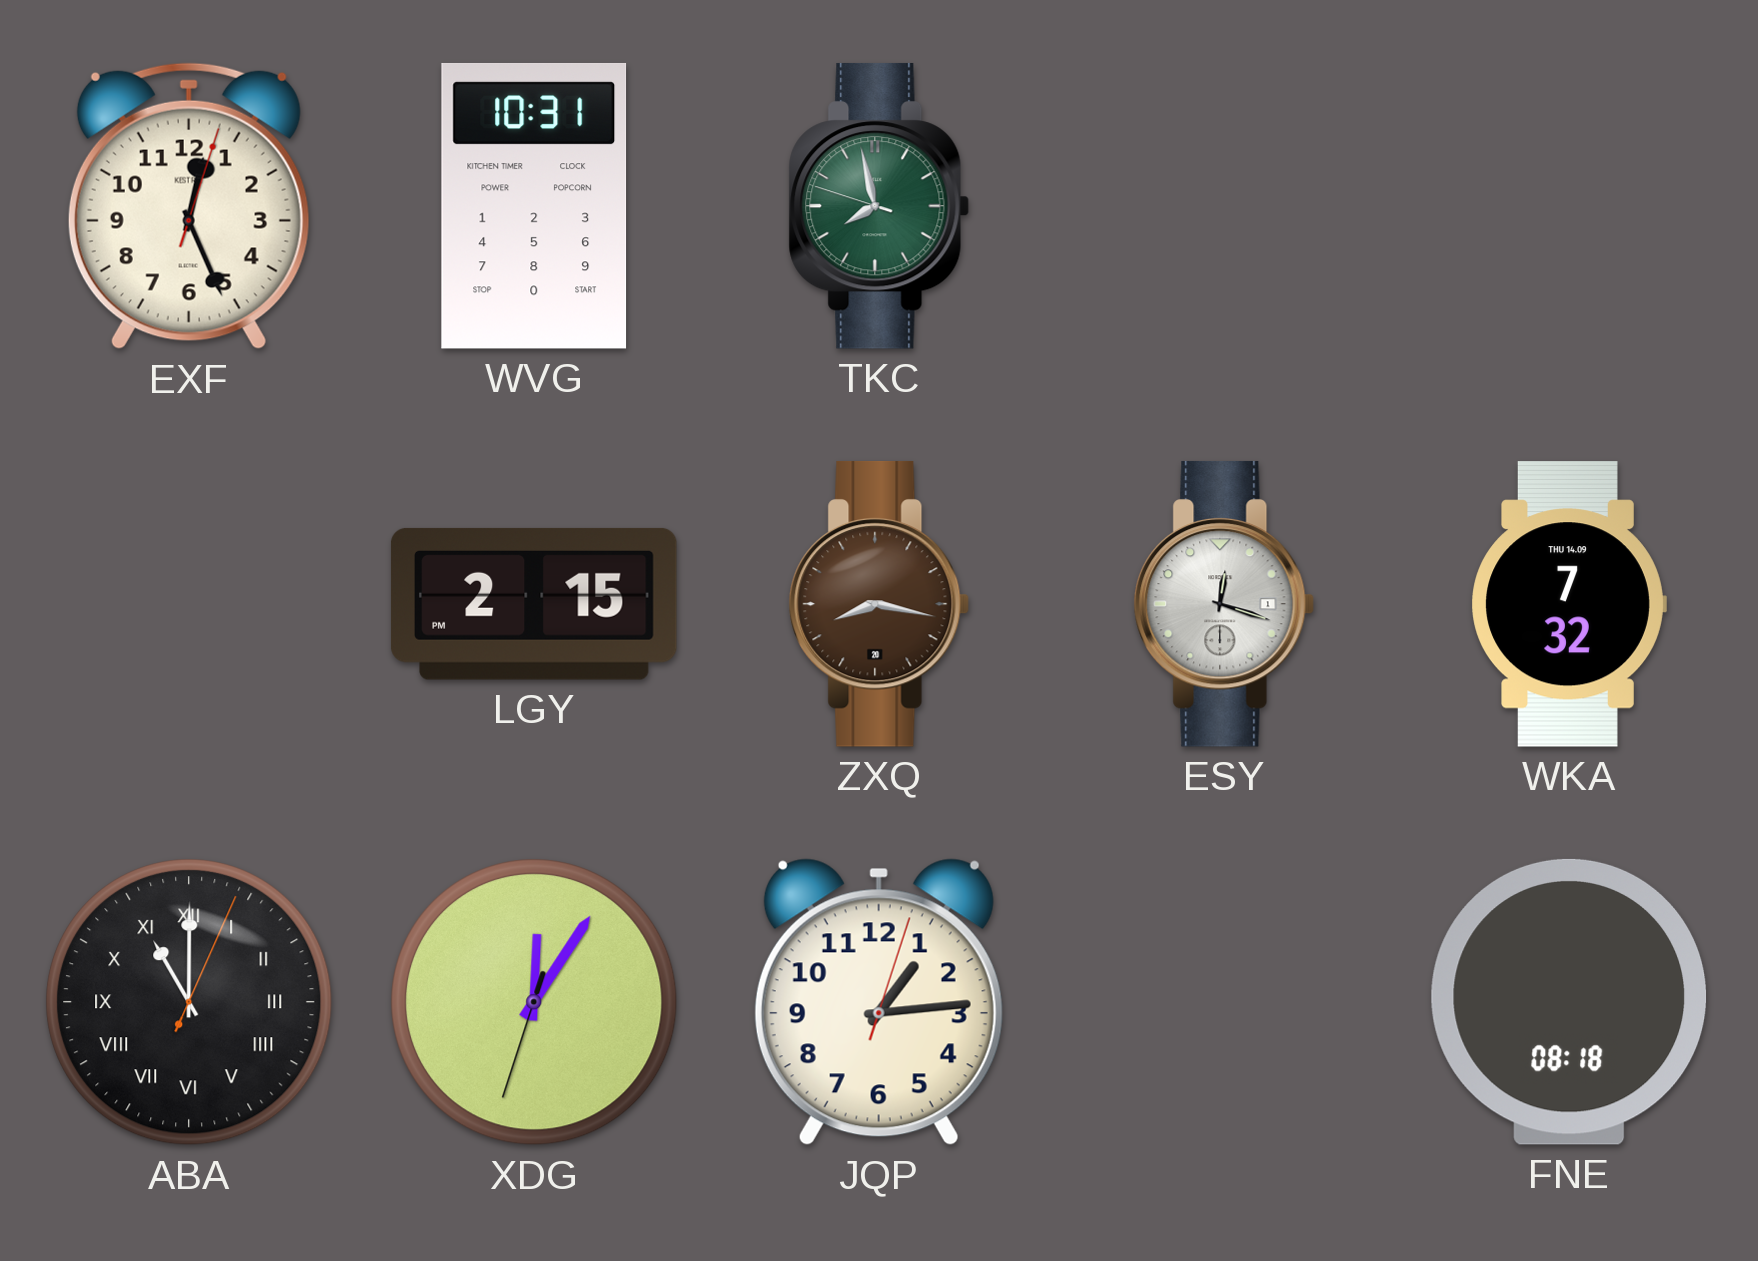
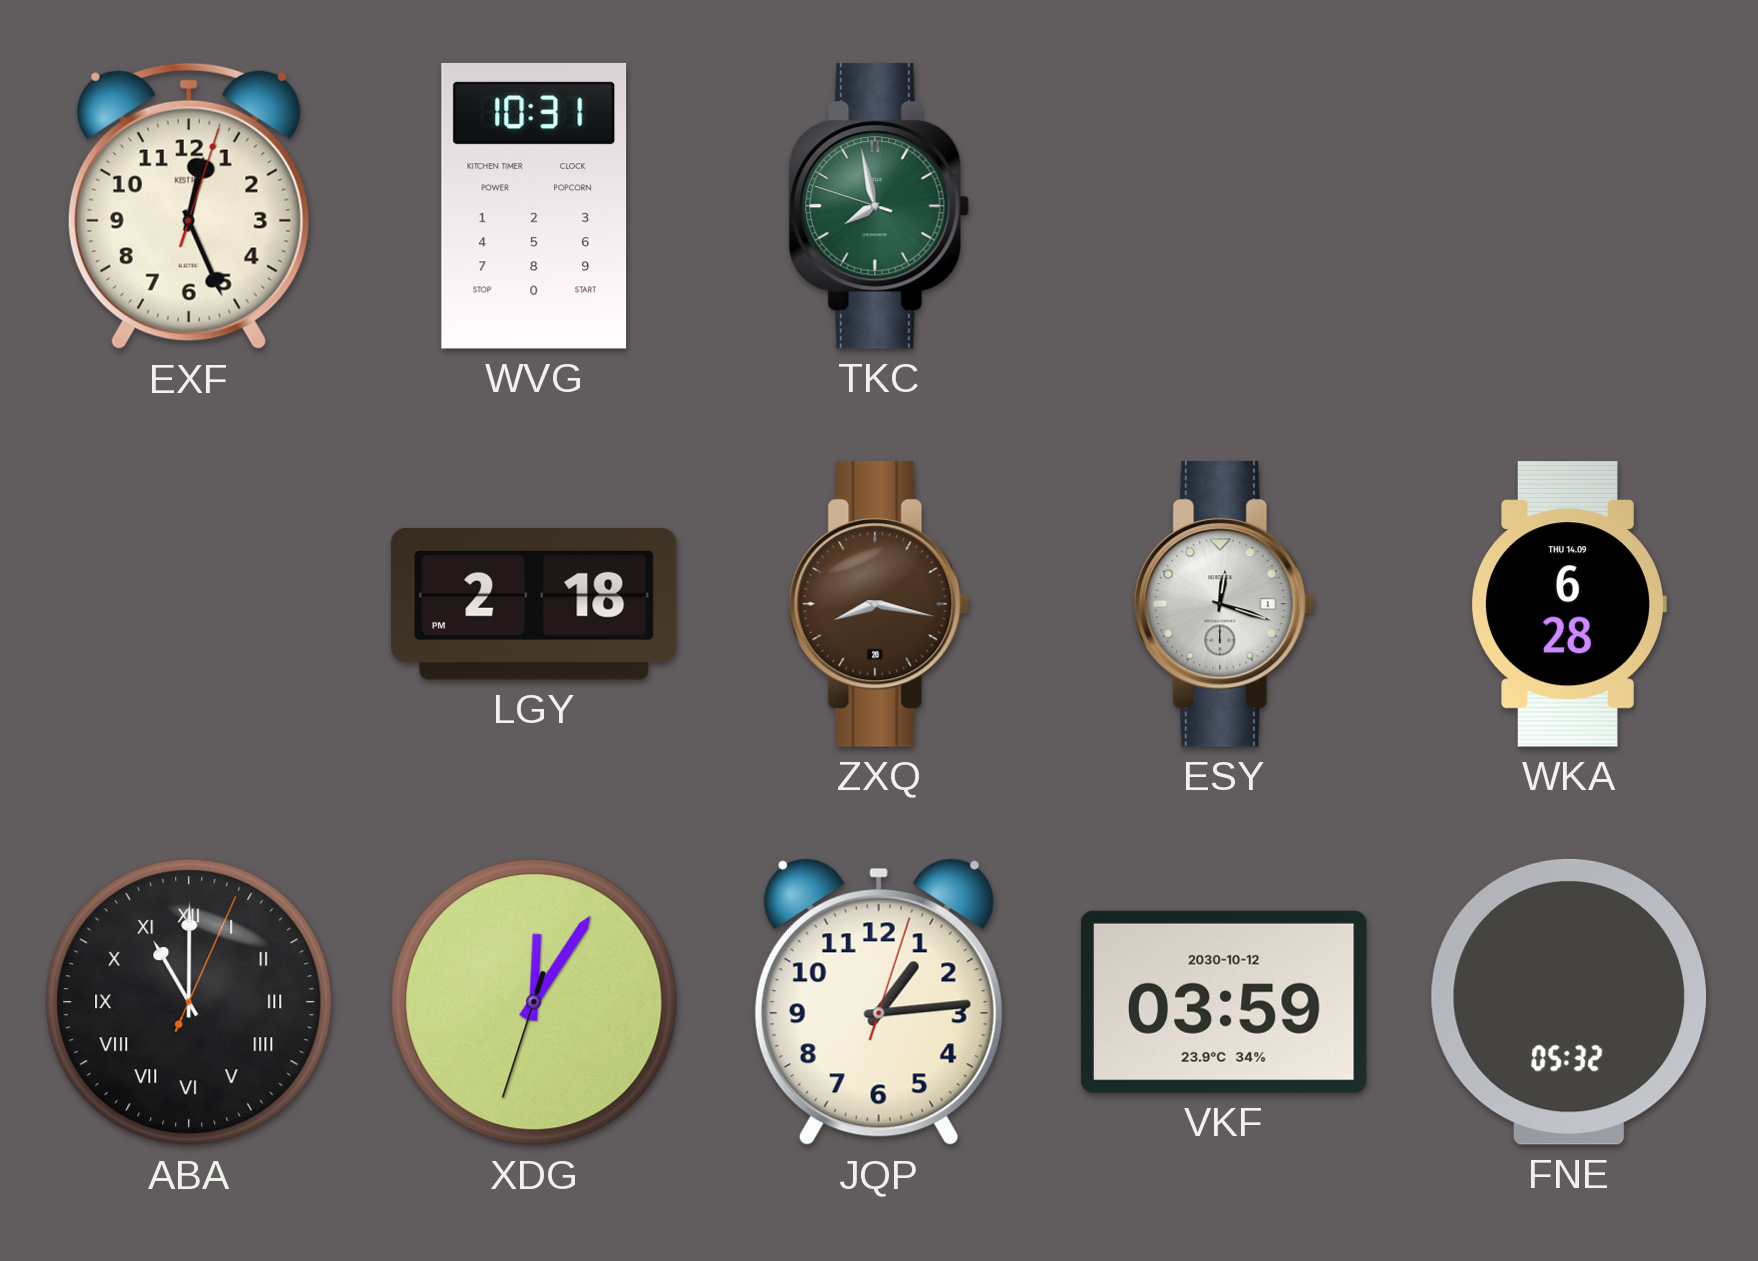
LGY: 2:15 -> 2:18 (534, 604)
WKA: 7:32 -> 6:28 (1569, 605)
VKF: none -> 03:59 (1224, 1002)
FNE: 08:18 -> 05:32 (1569, 1002)
